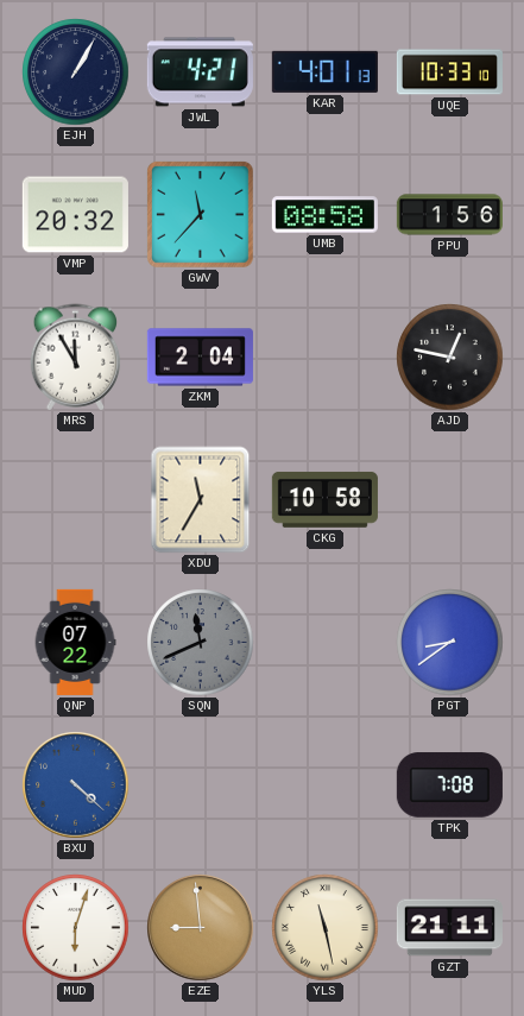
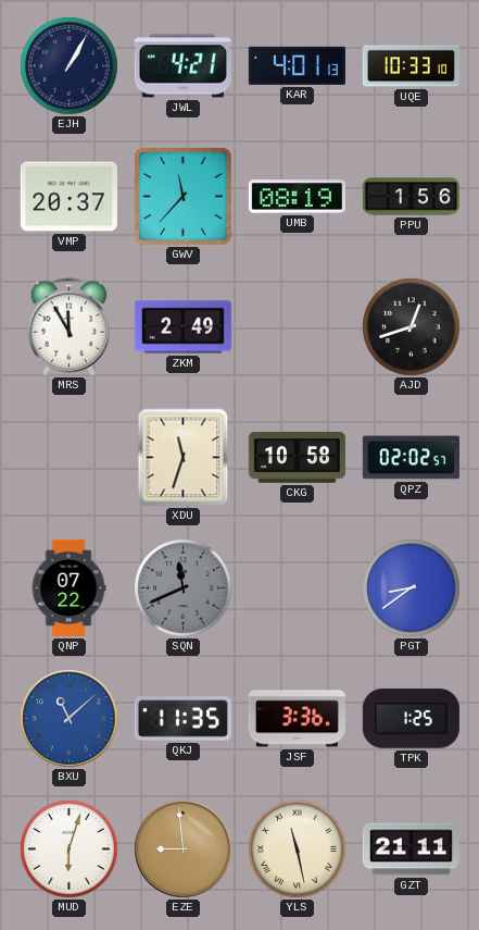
VMP: 20:32 -> 20:37 (68, 197)
UMB: 08:58 -> 08:19 (297, 197)
ZKM: 2:04 -> 2:49 (182, 327)
AJD: 12:47 -> 12:42 (412, 327)
XDU: 11:35 -> 11:33 (184, 458)
QPZ: none -> 02:02 (411, 458)
BXU: 4:22 -> 11:08 (70, 719)
QKJ: none -> 11:35 (182, 719)
JSF: none -> 3:36 (297, 719)
TPK: 7:08 -> 1:25 (411, 719)
